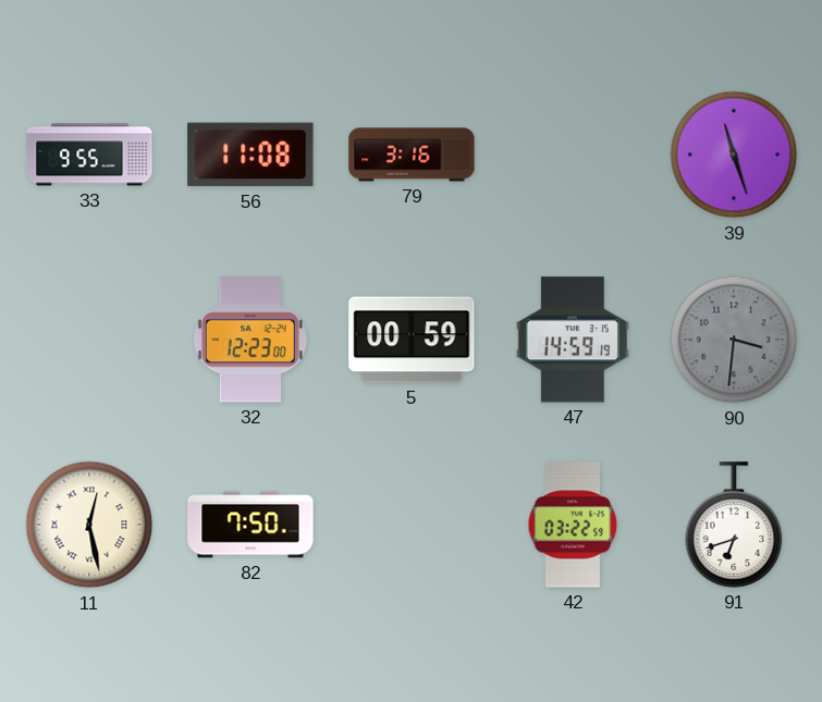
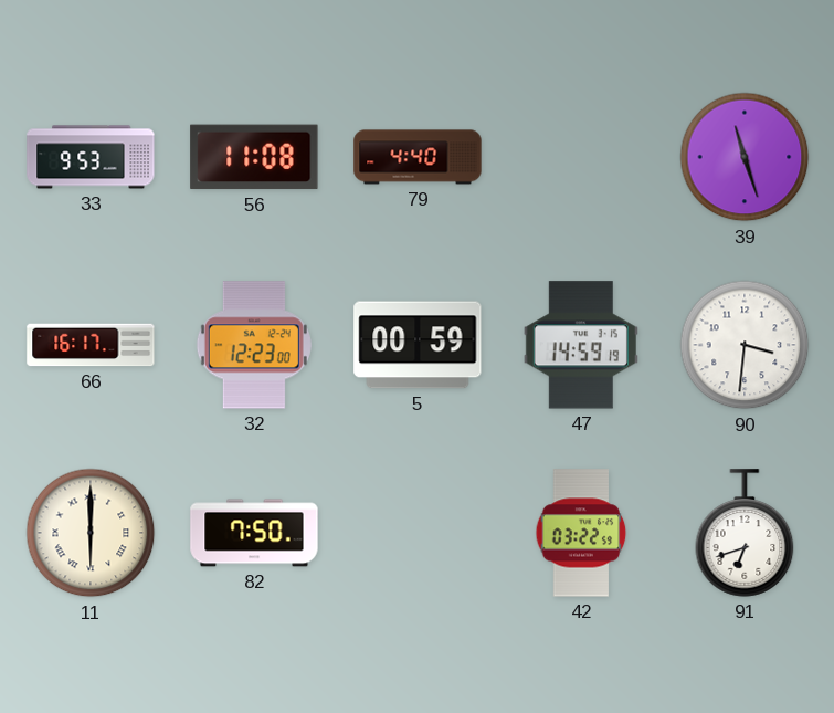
33: 9:55 -> 9:53 (91, 157)
79: 3:16 -> 4:40 (418, 157)
66: none -> 16:17 (91, 345)
90 dial: grey -> white (745, 345)
11: 12:28 -> 6:00 (91, 533)
